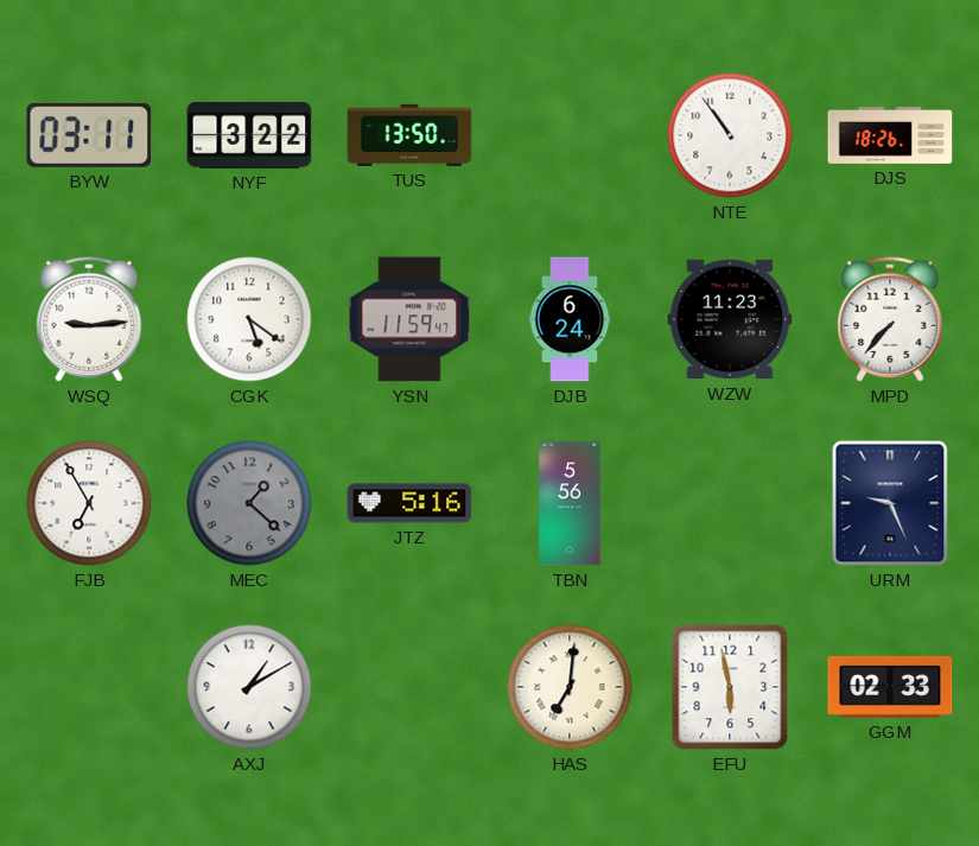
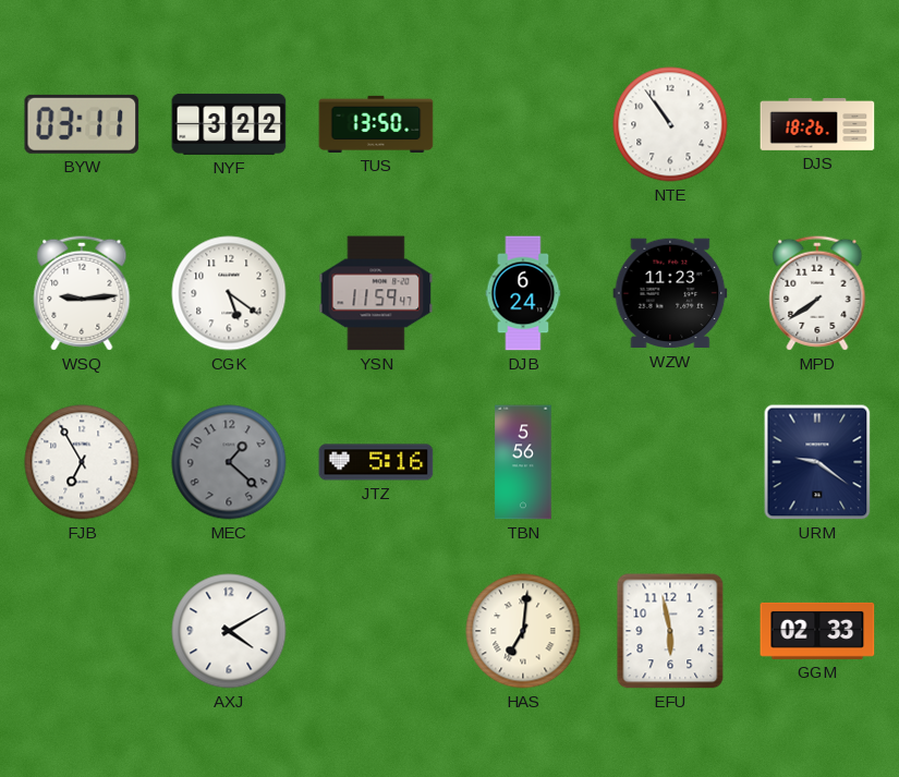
MPD: 7:37 -> 7:39 (817, 293)
URM: 9:26 -> 9:21 (817, 462)
AXJ: 1:10 -> 4:10 (229, 631)
